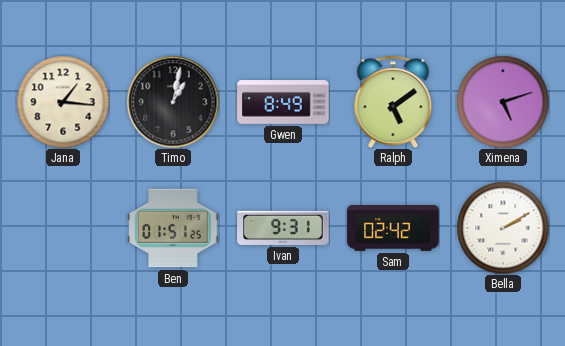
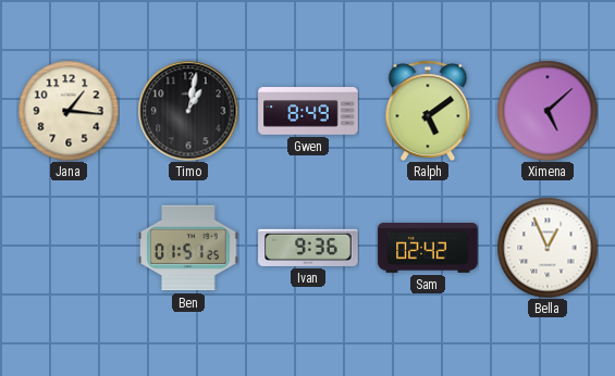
Ximena: 5:12 -> 5:08 (548, 111)
Ivan: 9:31 -> 9:36 (308, 248)
Bella: 2:10 -> 12:56 (548, 248)
